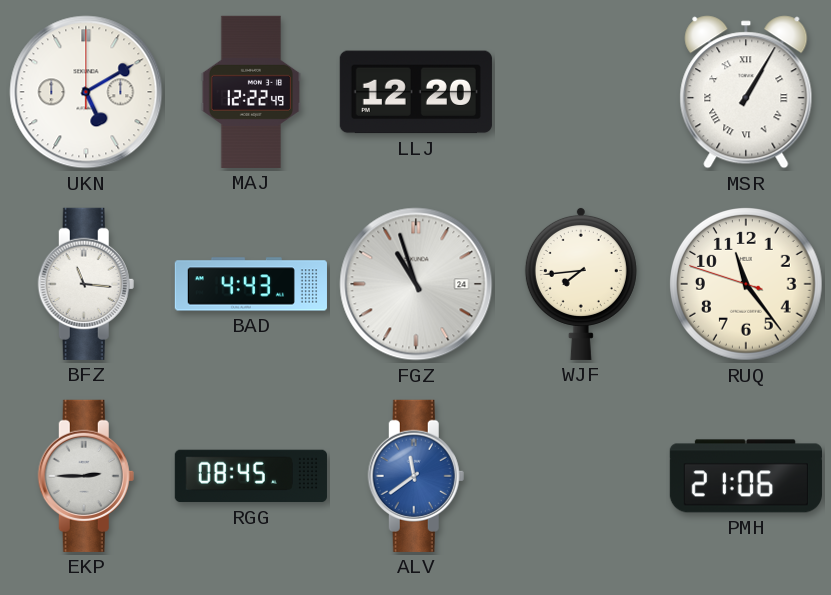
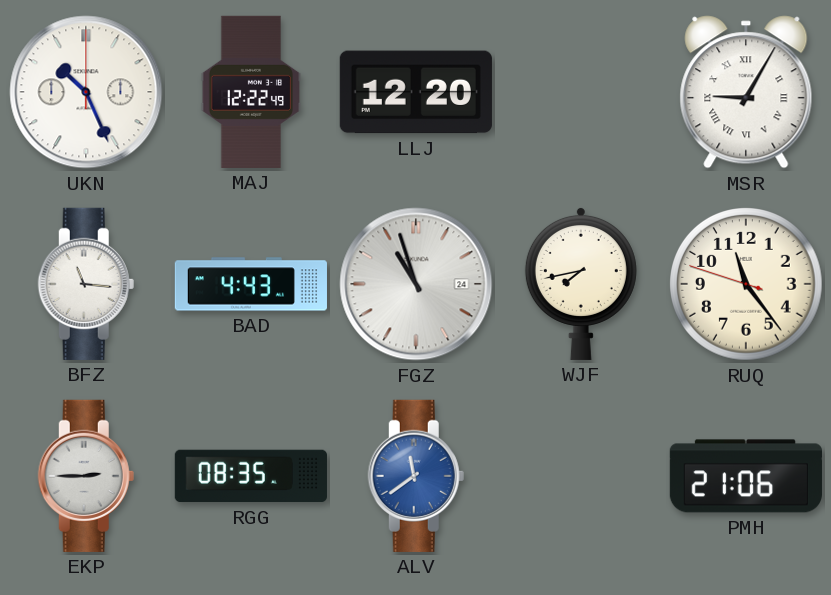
UKN: 5:10 -> 10:26 (86, 92)
MSR: 1:05 -> 9:05 (746, 92)
WJF: 7:44 -> 7:43 (581, 283)
RGG: 08:45 -> 08:35 (251, 476)
